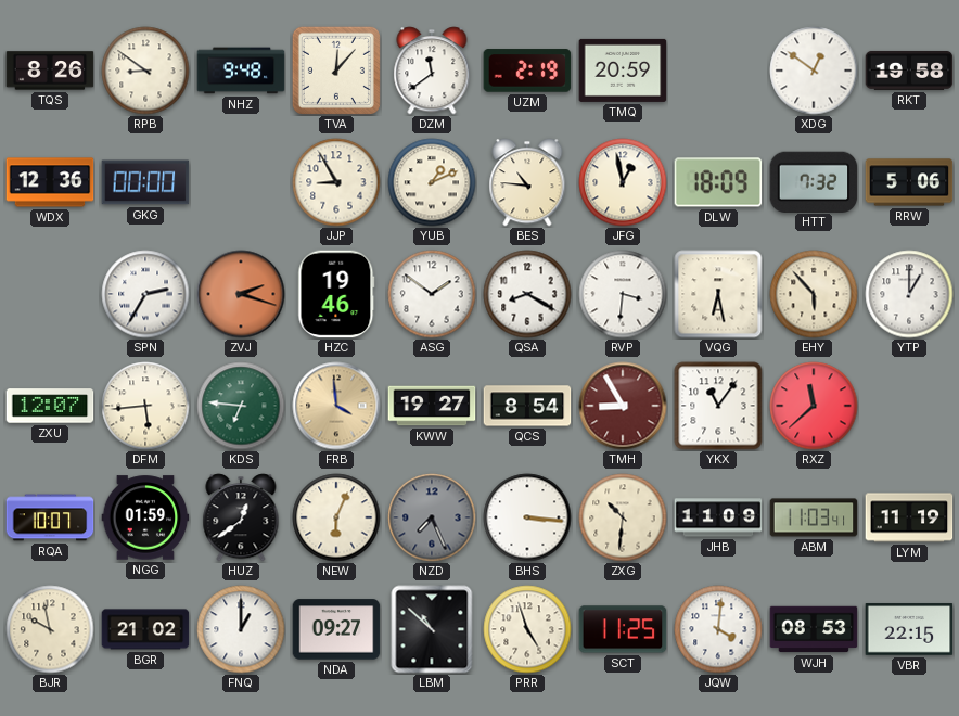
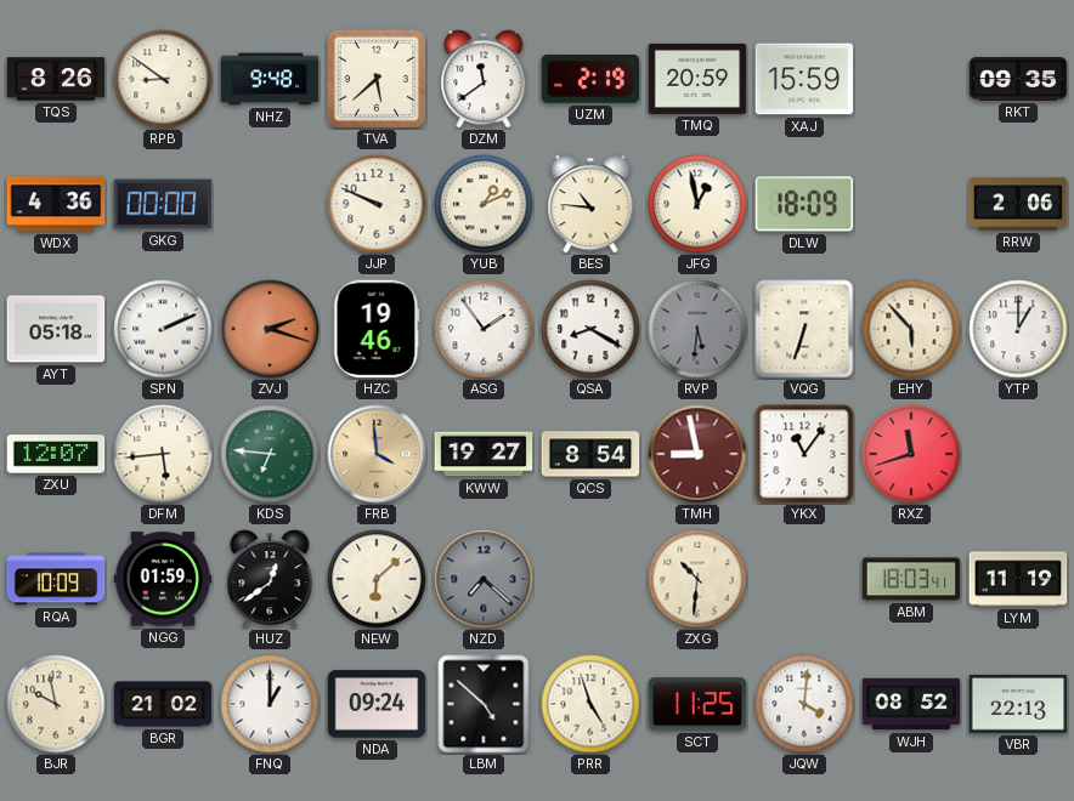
TVA: 12:07 -> 5:38 (377, 79)
XAJ: none -> 15:59 (804, 79)
XDG: 12:51 -> none (814, 71)
RKT: 19:58 -> 09:35 (1018, 79)
WDX: 12:36 -> 4:36 (56, 204)
JJP: 8:55 -> 9:49 (377, 204)
HTT: 7:32 -> none (814, 181)
RRW: 5:06 -> 2:06 (1018, 204)
AYT: none -> 05:18 (56, 329)
SPN: 2:35 -> 2:11 (163, 329)
ASG: 1:51 -> 1:54 (484, 329)
RVP: 3:31 -> 5:31 (697, 329)
RVP dial: white -> grey (697, 329)
VQG: 6:28 -> 6:33 (804, 329)
TMH: 8:55 -> 8:58 (697, 454)
RXZ: 11:38 -> 11:42 (911, 454)
RQA: 10:07 -> 10:09 (56, 579)
NEW: 6:04 -> 6:08 (377, 579)
NZD: 7:26 -> 7:22 (484, 579)
BHS: 3:16 -> none (527, 517)
JHB: 11:09 -> none (718, 517)
ABM: 11:03 -> 18:03 (911, 579)
NDA: 09:27 -> 09:24 (377, 704)
LBM: 10:52 -> 4:52 (484, 704)
WJH: 08:53 -> 08:52 (911, 704)
VBR: 22:15 -> 22:13 (1018, 704)
